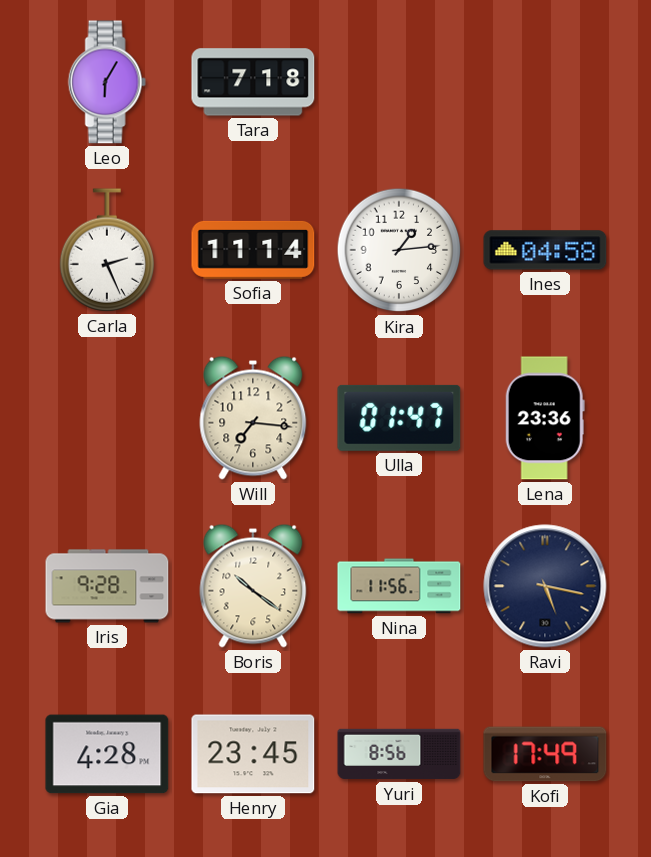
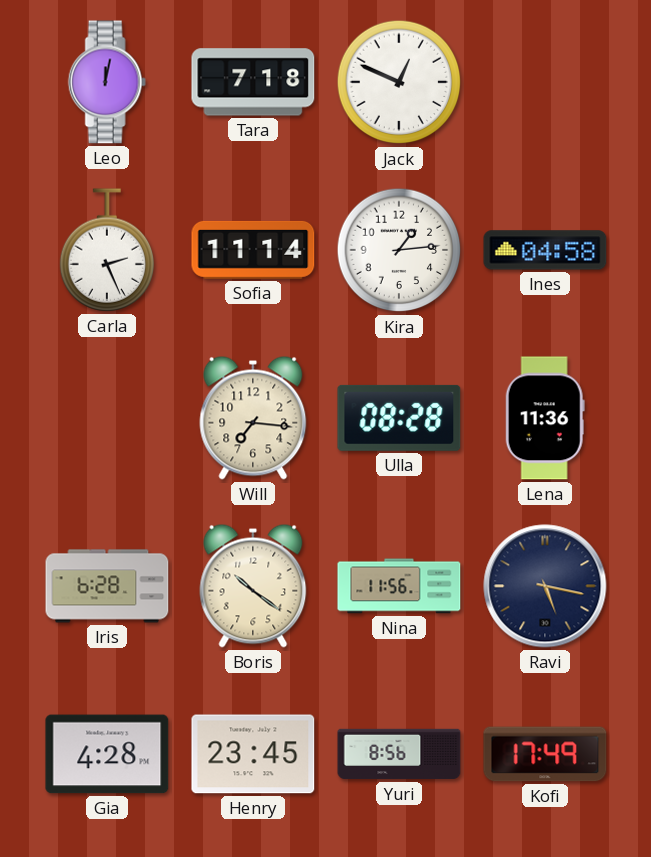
Leo: 6:05 -> 12:02 (107, 82)
Jack: none -> 12:49 (399, 82)
Ulla: 01:47 -> 08:28 (399, 418)
Lena: 23:36 -> 11:36 (545, 418)
Iris: 9:28 -> 6:28 (107, 586)
